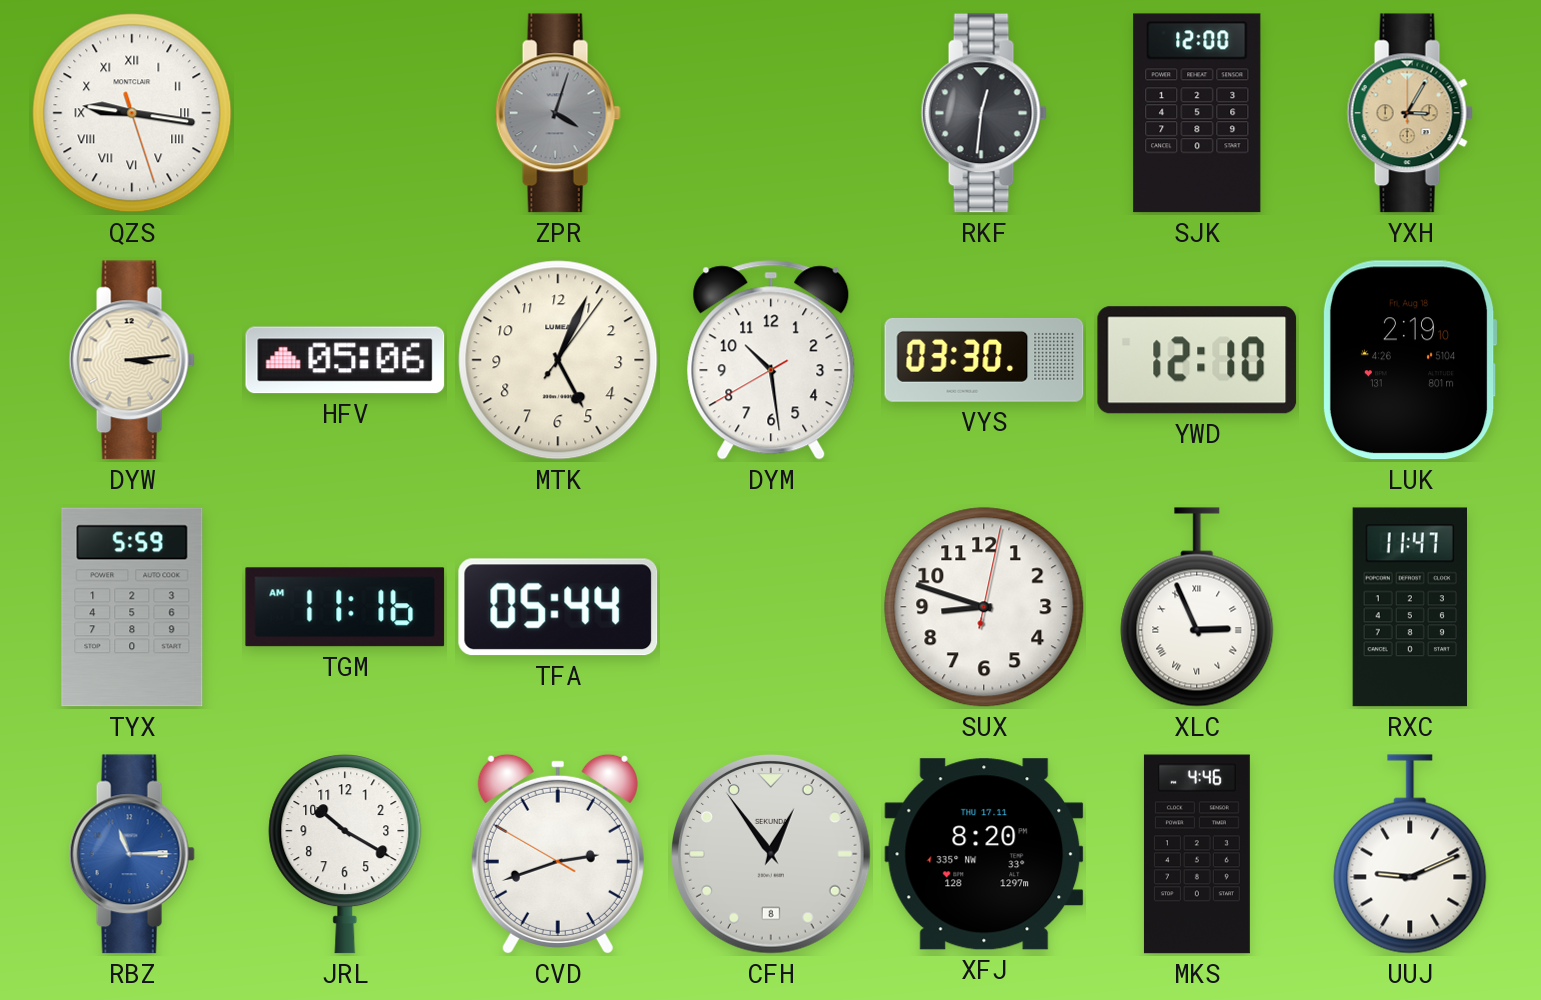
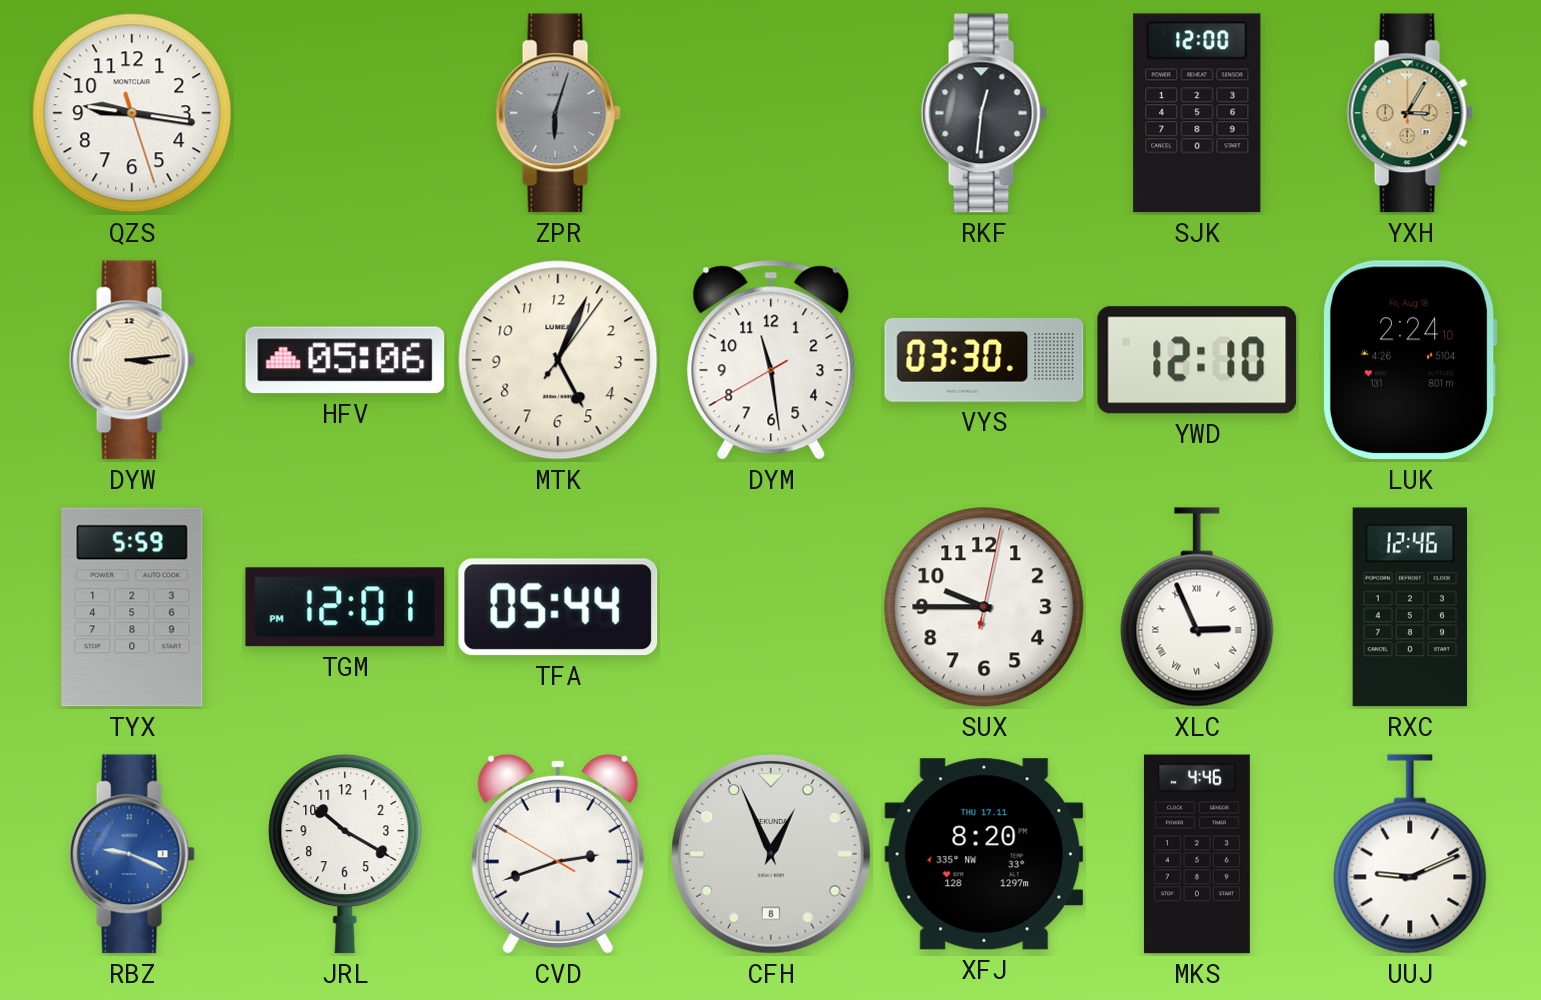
QZS numerals: Roman -> Arabic (132, 113)
ZPR: 4:03 -> 6:03 (558, 113)
DYM: 10:28 -> 11:28 (771, 360)
LUK: 2:19 -> 2:24 (1410, 360)
TGM: 11:16 -> 12:01 (345, 607)
SUX: 8:48 -> 9:45 (984, 607)
RXC: 11:47 -> 12:46 (1409, 607)
RBZ: 11:15 -> 9:19 (132, 854)
CFH: 12:54 -> 12:56 (772, 855)
